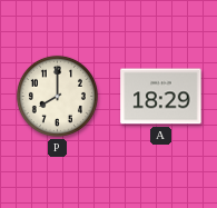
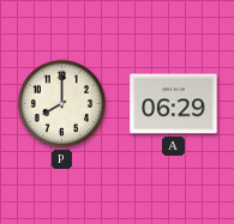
A: 18:29 -> 06:29 (174, 104)
